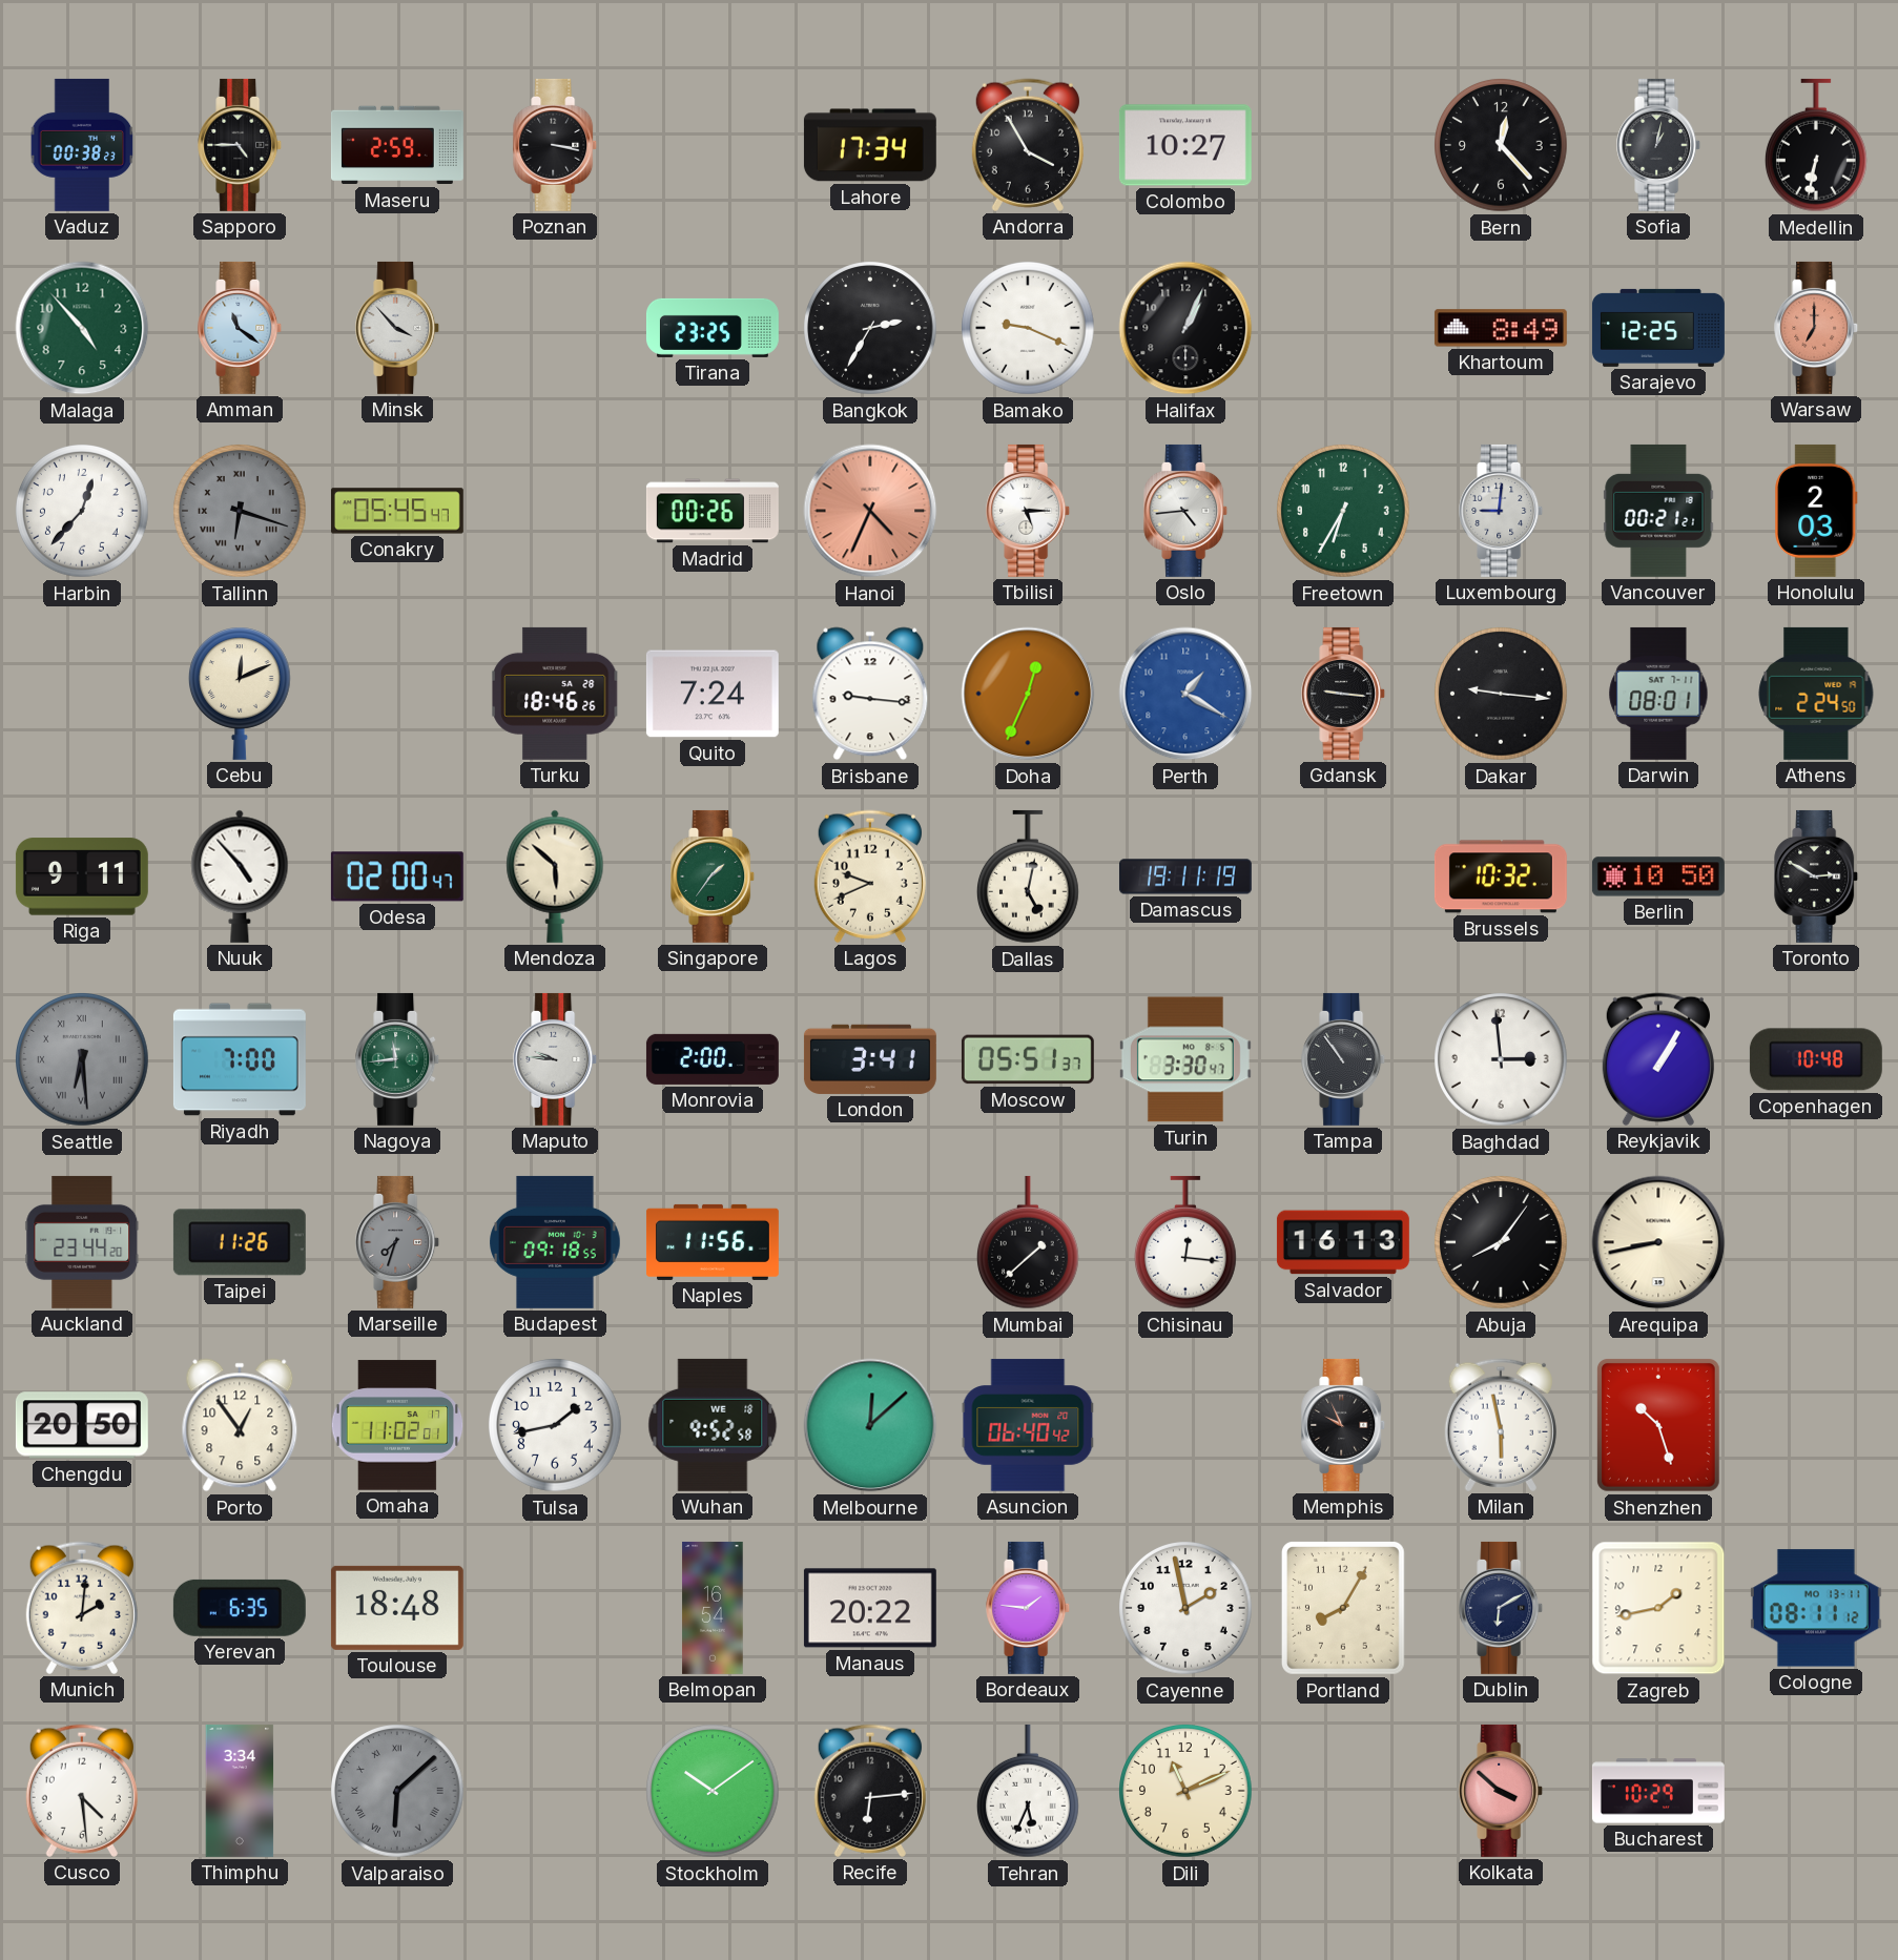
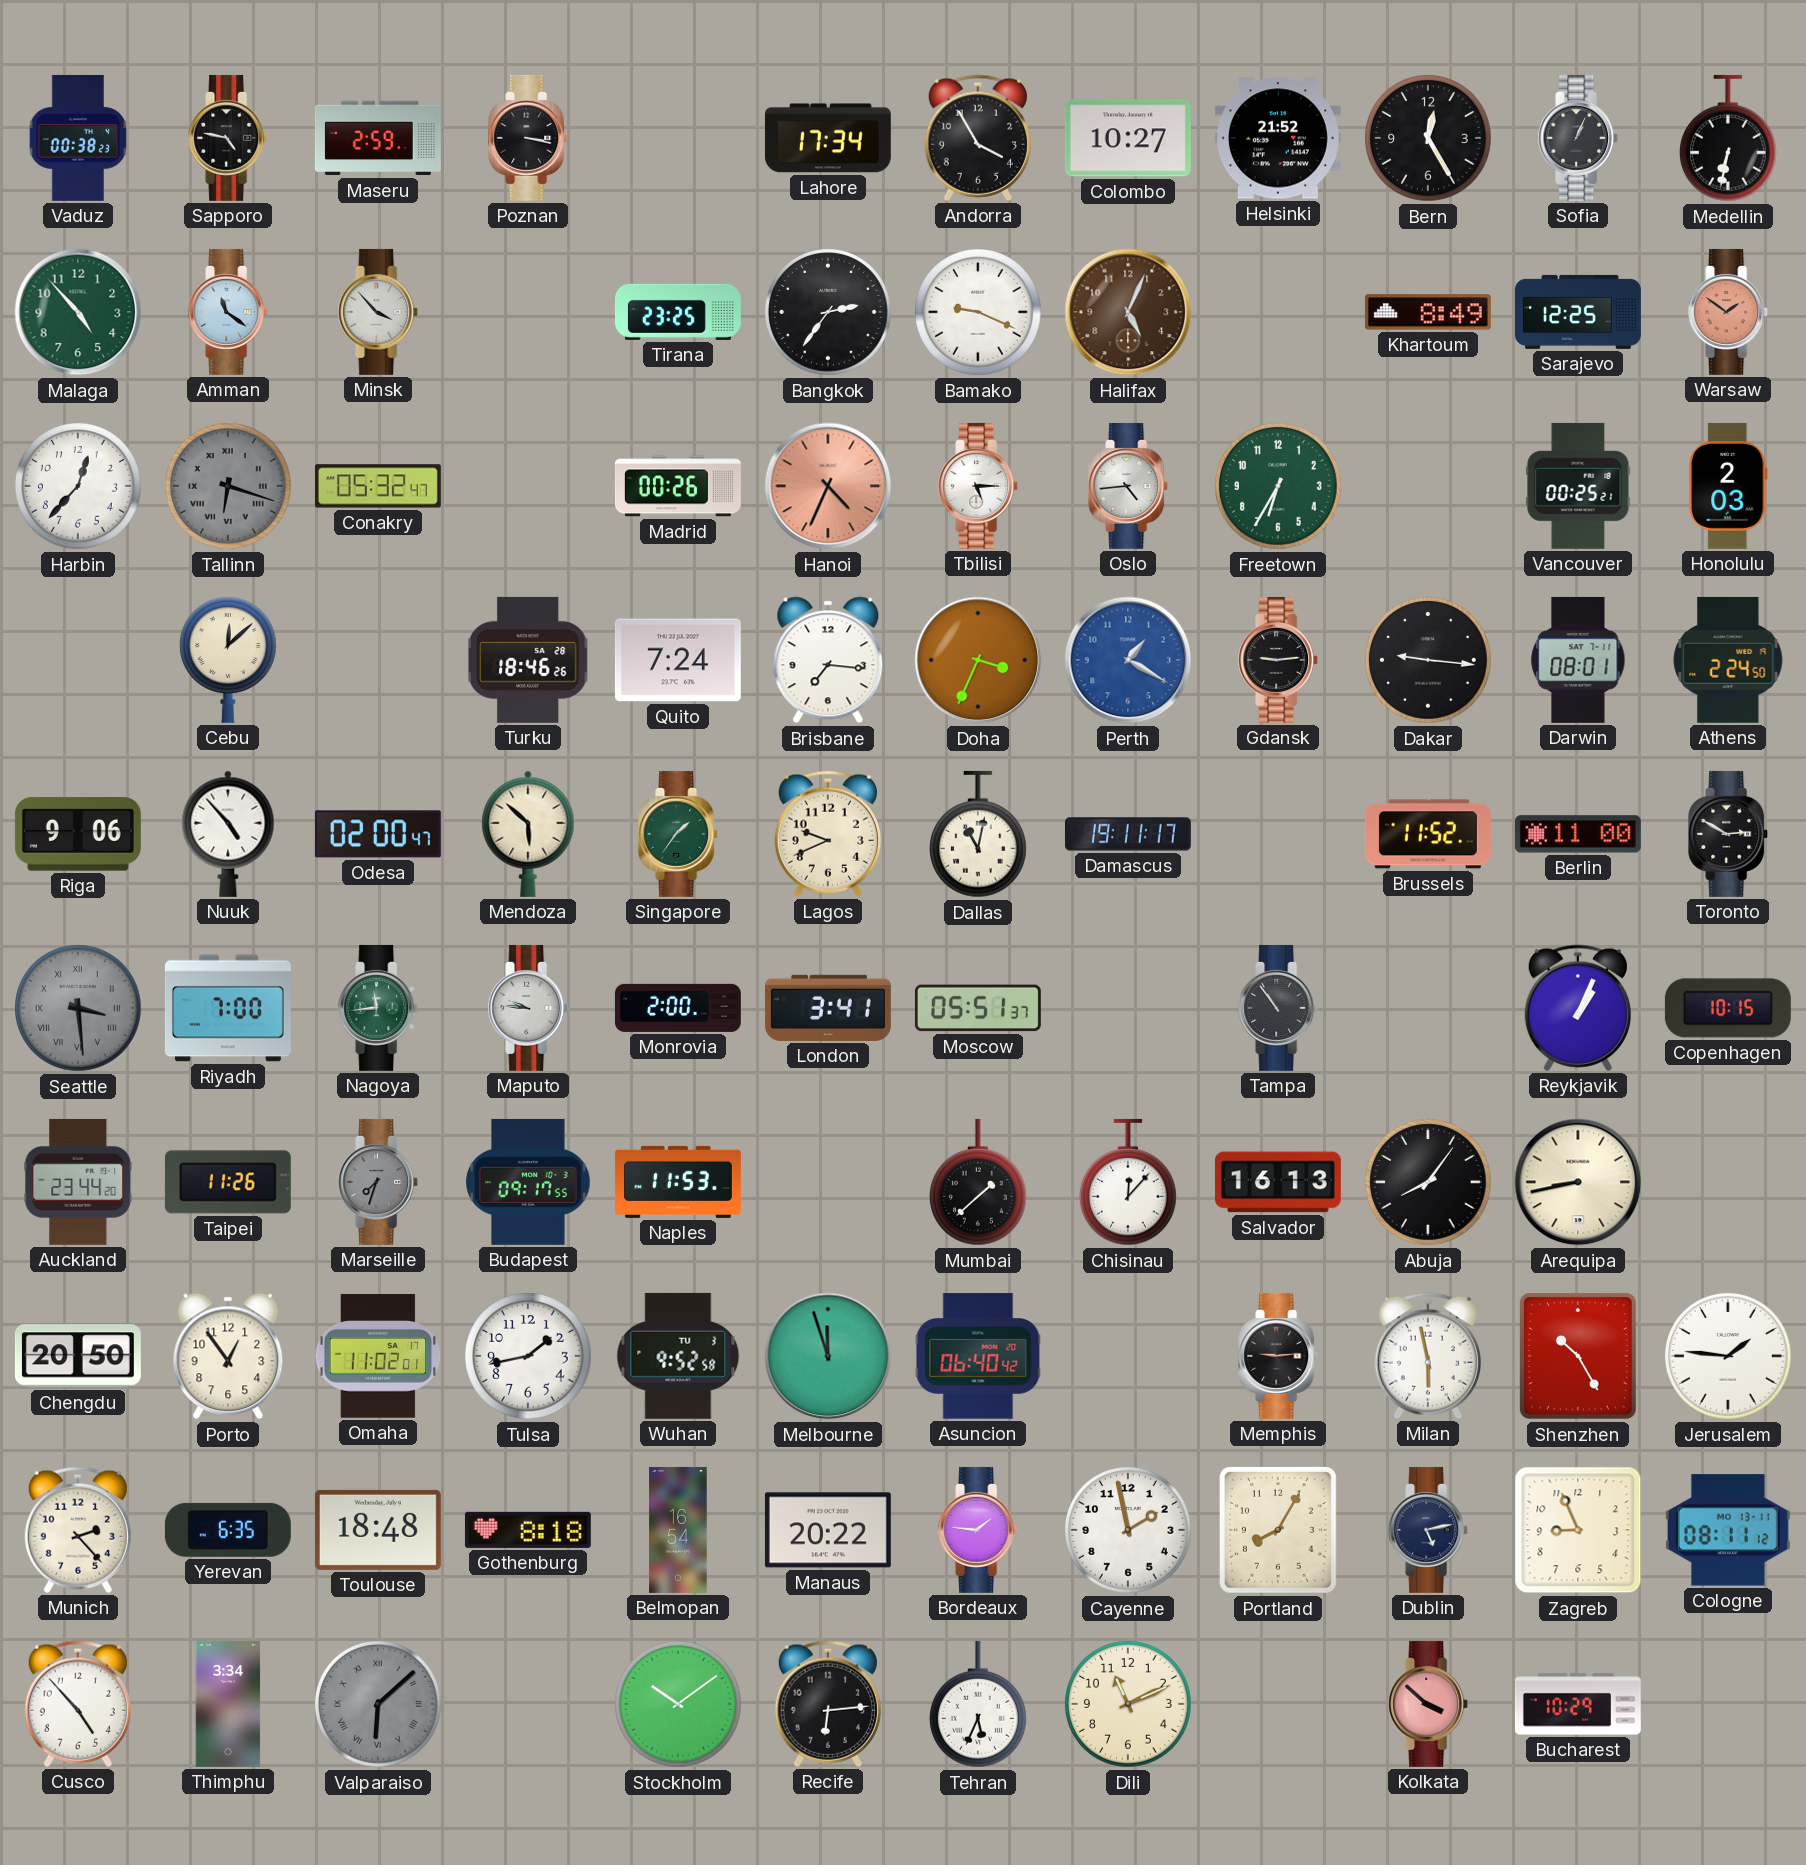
Sapporo: 4:45 -> 4:47 (229, 138)
Helsinki: none -> 21:52 (1278, 138)
Bern: 12:23 -> 12:25 (1429, 139)
Sofia: 1:02 -> 1:04 (1579, 138)
Bangkok: 2:35 -> 2:36 (829, 313)
Halifax: 1:04 -> 5:04 (1128, 312)
Halifax dial: black -> brown (1128, 312)
Warsaw: 7:00 -> 1:51 (1729, 312)
Conakry: 05:45 -> 05:32 (378, 486)
Luxembourg: 9:01 -> none (1502, 511)
Vancouver: 00:21 -> 00:25 (1578, 486)
Cebu: 12:11 -> 12:08 (228, 660)
Brisbane: 9:16 -> 7:16 (828, 660)
Doha: 12:34 -> 3:34 (978, 660)
Gdansk: 9:16 -> 9:14 (1279, 660)
Riga: 9:11 -> 9:06 (78, 834)
Dallas: 5:02 -> 11:02 (978, 834)
Damascus: 19:11:19 -> 19:11:17 (1128, 834)
Brussels: 10:32 -> 11:52 (1428, 834)
Berlin: 10:50 -> 11:00 (1578, 834)
Seattle: 6:29 -> 3:29 (79, 1009)
Turin: 3:30 -> none (1185, 1059)
Baghdad: 2:59 -> none (1502, 1060)
Reykjavik: 1:05 -> 1:04 (1578, 1008)
Copenhagen: 10:48 -> 10:15 (1728, 1008)
Budapest: 09:18 -> 09:17 (528, 1182)
Naples: 11:56 -> 11:53 (678, 1182)
Chisinau: 12:16 -> 12:07 (1128, 1182)
Wuhan date: WE 18 -> TU 3 (678, 1356)
Melbourne: 12:08 -> 11:57 (828, 1356)
Memphis: 9:56 -> 9:14 (1279, 1356)
Shenzhen: 10:27 -> 10:25 (1578, 1357)
Jerusalem: none -> 1:46 (1729, 1357)
Munich: 2:01 -> 2:23 (78, 1530)
Gothenburg: none -> 8:18 (528, 1530)
Dublin: 6:10 -> 5:13 (1429, 1530)
Zagreb: 1:43 -> 8:56 (1578, 1530)
Cusco: 4:29 -> 4:53 (78, 1704)
